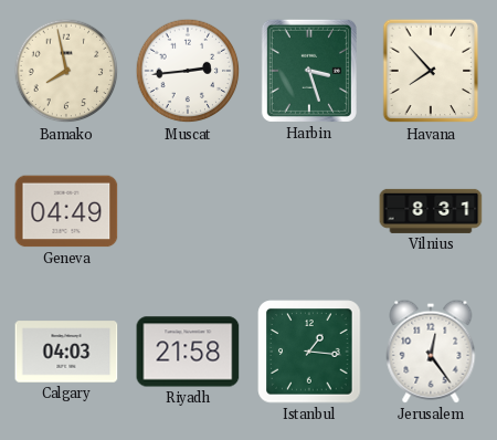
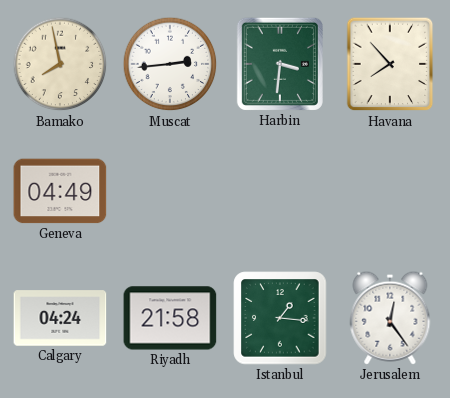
Harbin: 3:27 -> 3:31 (280, 64)
Vilnius: 8:31 -> none (431, 211)
Calgary: 04:03 -> 04:24 (60, 318)
